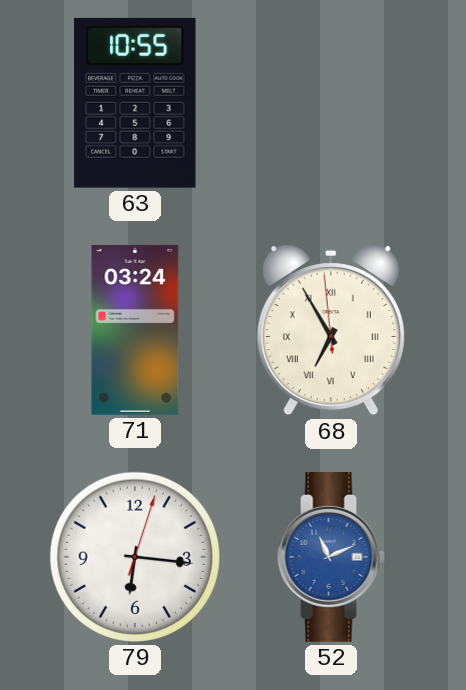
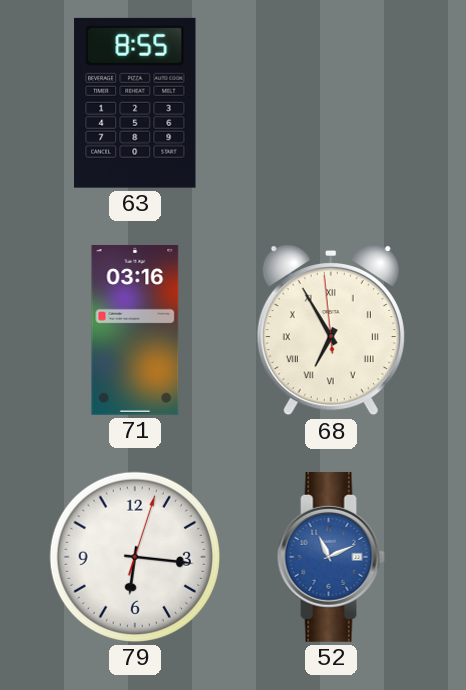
63: 10:55 -> 8:55 (135, 103)
71: 03:24 -> 03:16 (135, 330)
